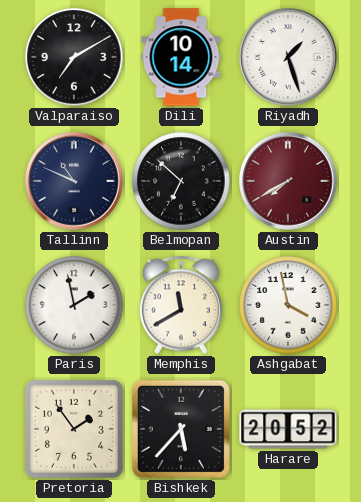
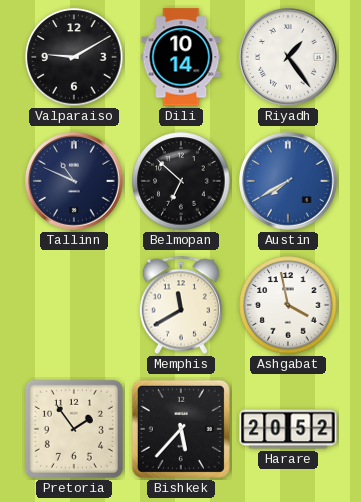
Valparaiso: 7:10 -> 9:10 (74, 57)
Riyadh: 1:27 -> 1:24 (289, 58)
Austin dial: burgundy -> blue (289, 182)
Paris: 1:58 -> none (74, 305)
